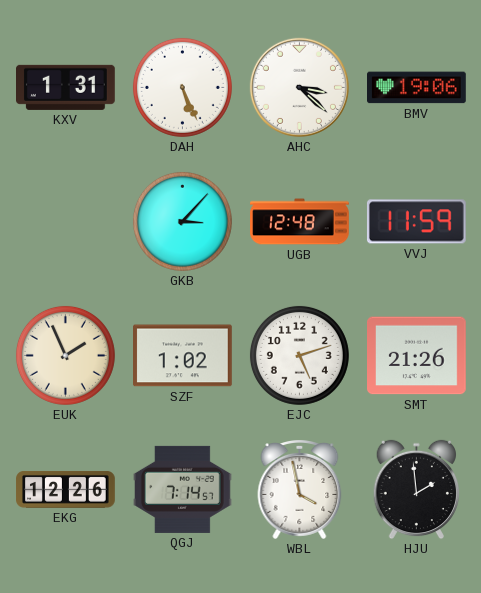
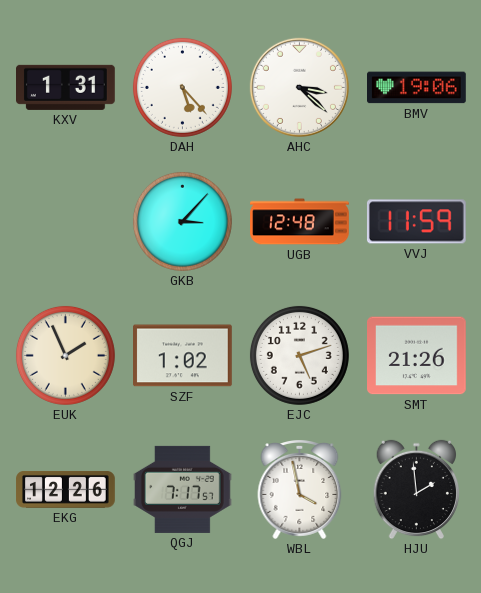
DAH: 5:26 -> 5:23 (182, 87)
QGJ: 7:14 -> 7:17 (183, 489)
